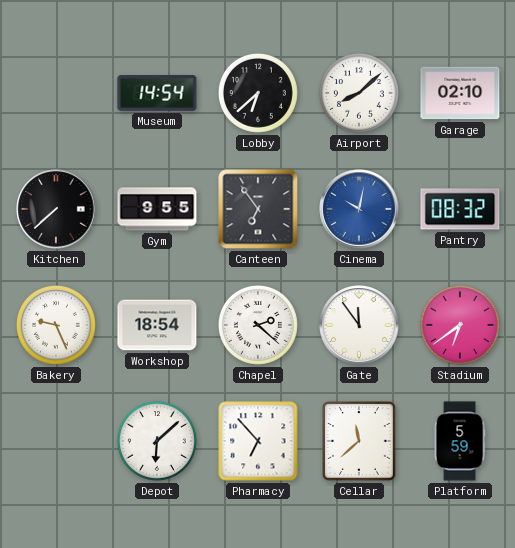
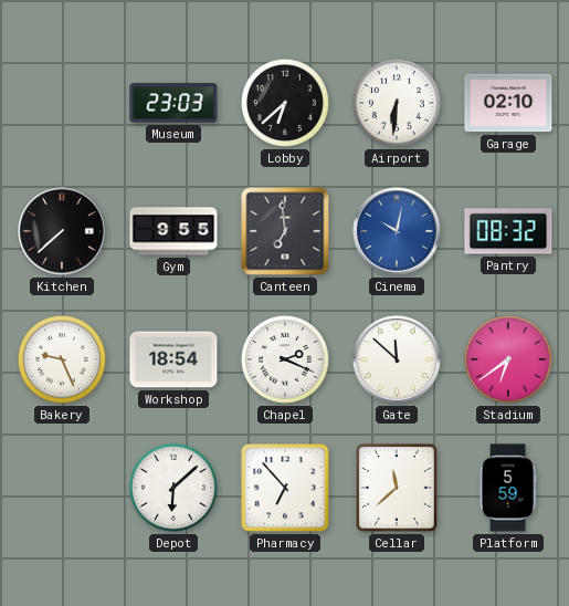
Museum: 14:54 -> 23:03 (173, 103)
Airport: 8:08 -> 6:31 (397, 103)
Canteen: 6:54 -> 6:59 (285, 231)
Chapel: 2:22 -> 2:19 (285, 359)
Gate: 11:54 -> 11:52 (397, 359)
